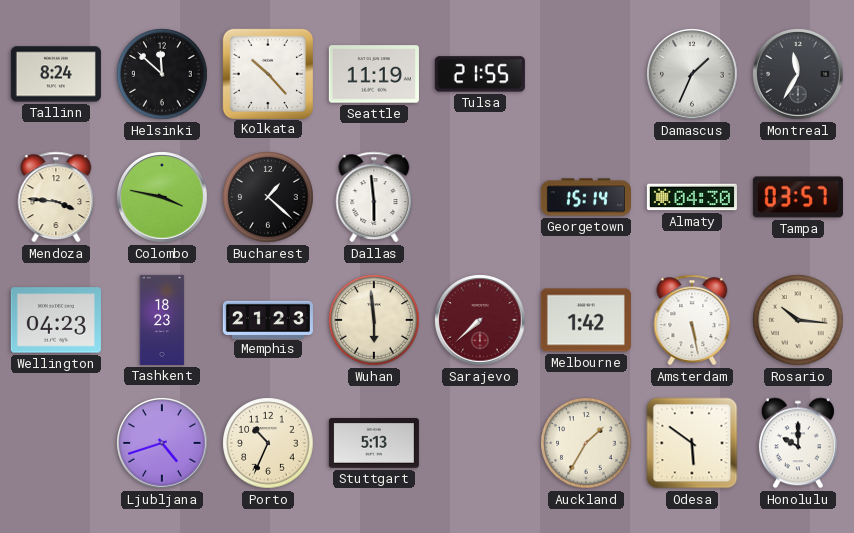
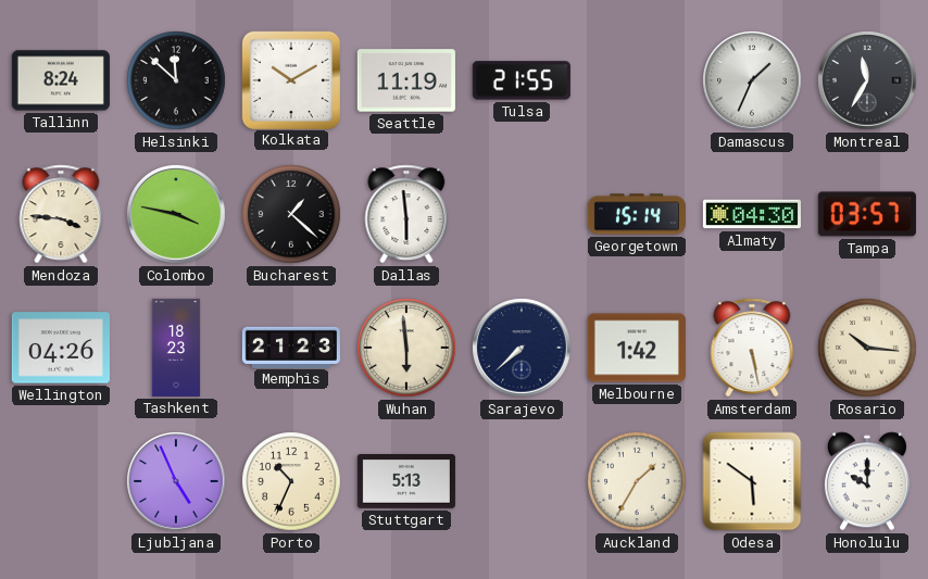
Kolkata: 10:23 -> 10:10 (290, 79)
Wellington: 04:23 -> 04:26 (61, 348)
Sarajevo dial: burgundy -> navy (522, 348)
Ljubljana: 4:42 -> 4:56 (176, 481)
